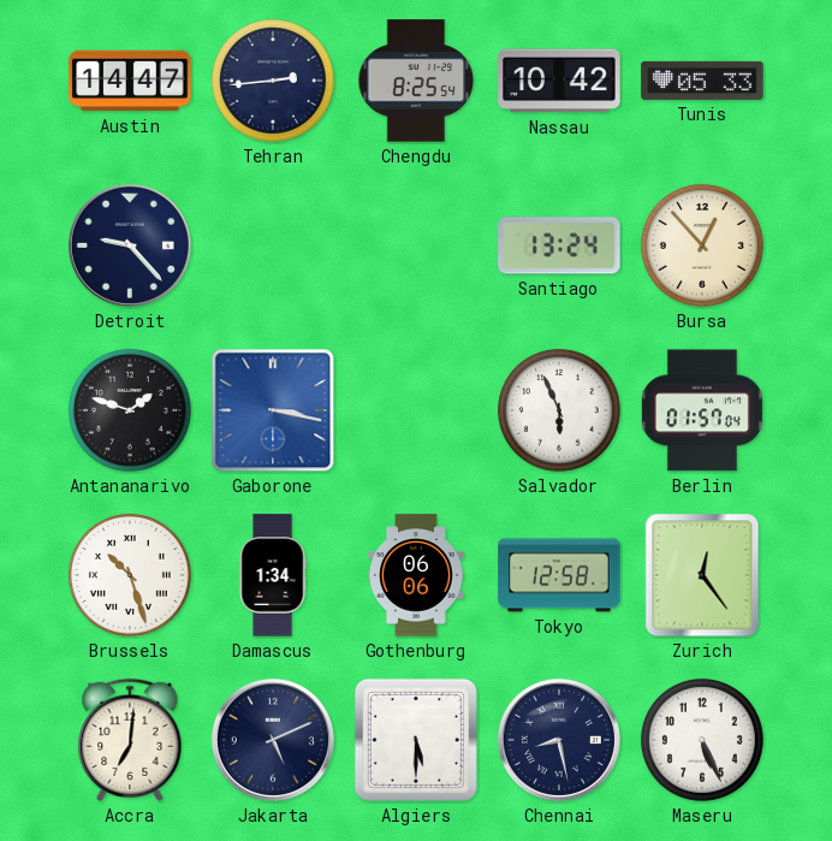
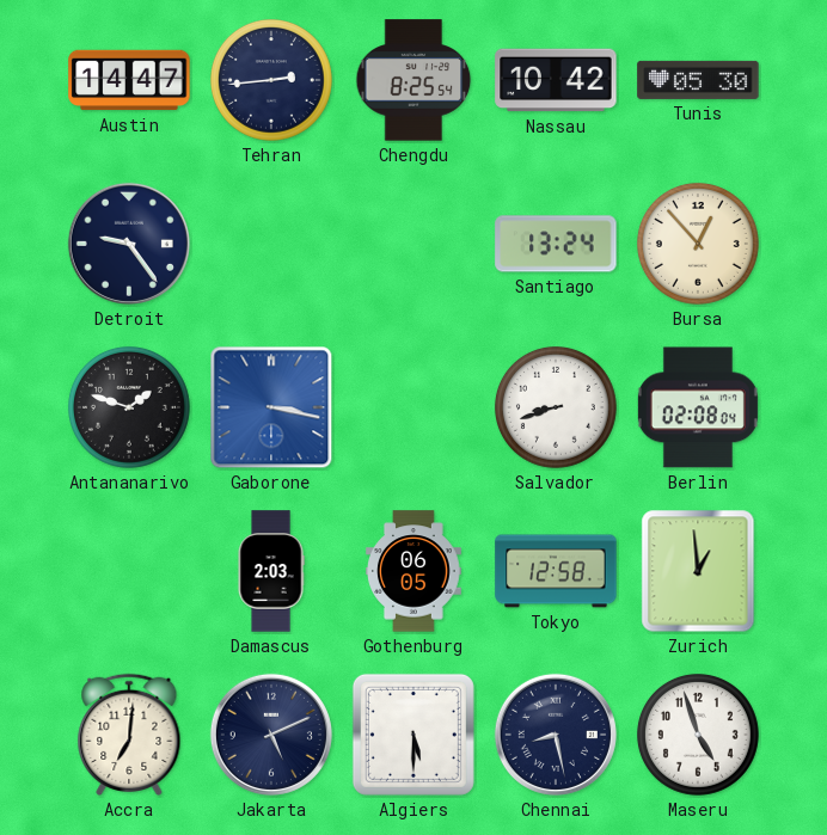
Tunis: 05:33 -> 05:30 (698, 80)
Detroit: 9:23 -> 9:24 (129, 244)
Salvador: 5:56 -> 8:42 (556, 407)
Berlin: 01:57 -> 02:08 (698, 407)
Brussels: 10:27 -> none (130, 575)
Damascus: 1:34 -> 2:03 (271, 571)
Gothenburg: 06:06 -> 06:05 (413, 571)
Zurich: 12:24 -> 12:59 (698, 571)
Maseru: 5:26 -> 4:57 (698, 735)
